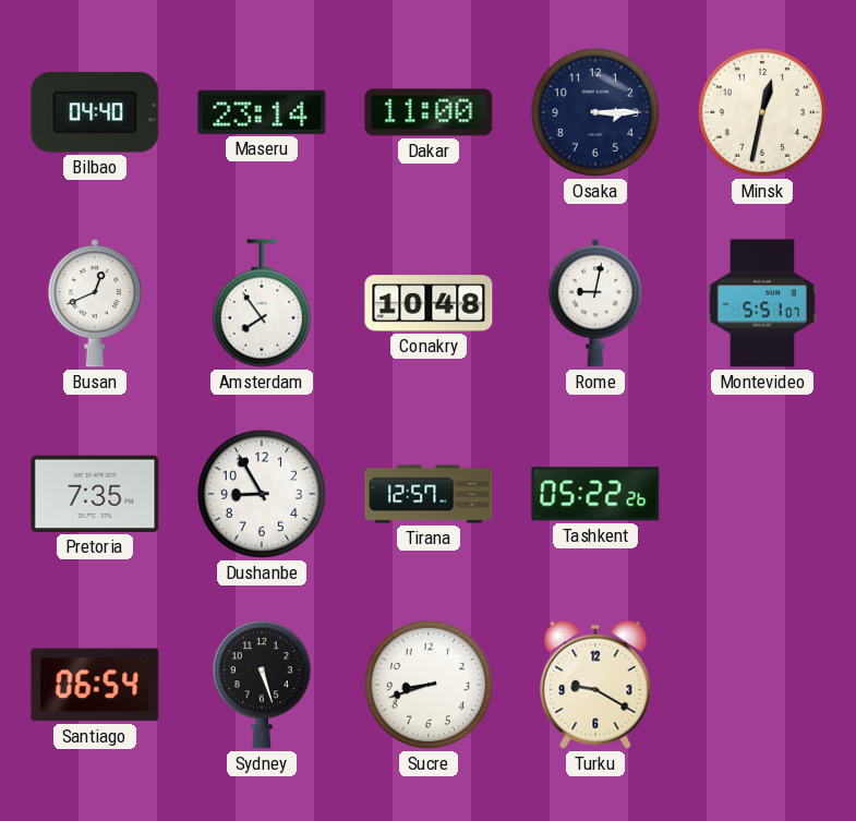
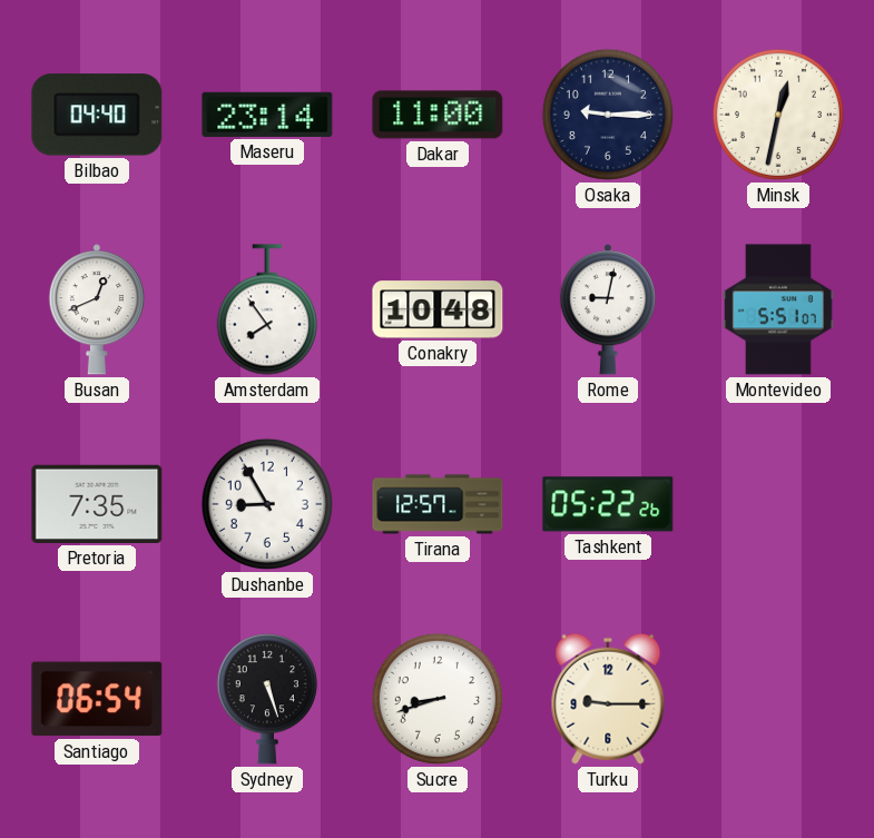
Osaka: 3:15 -> 9:15 (608, 115)
Turku: 9:20 -> 9:15 (608, 699)
